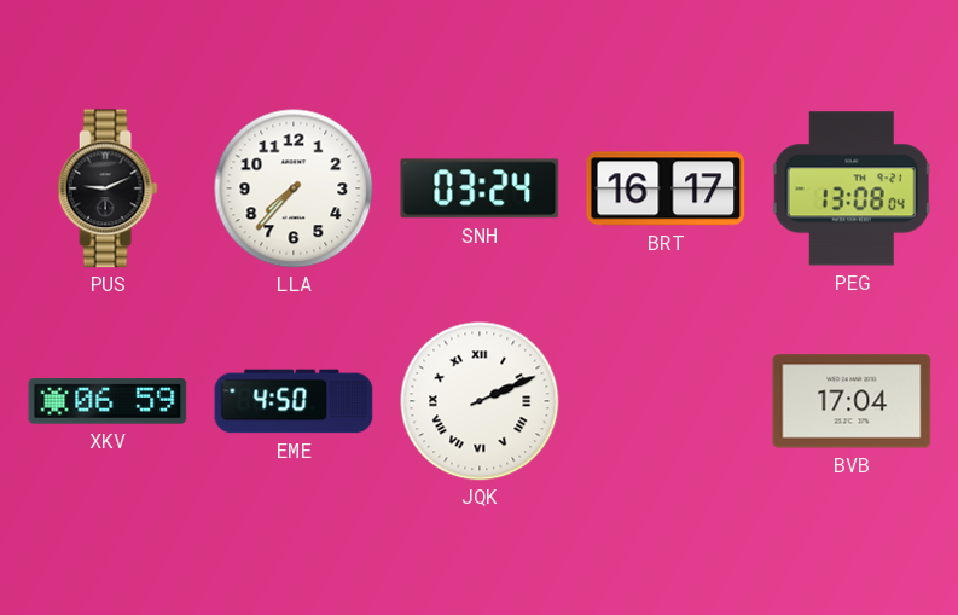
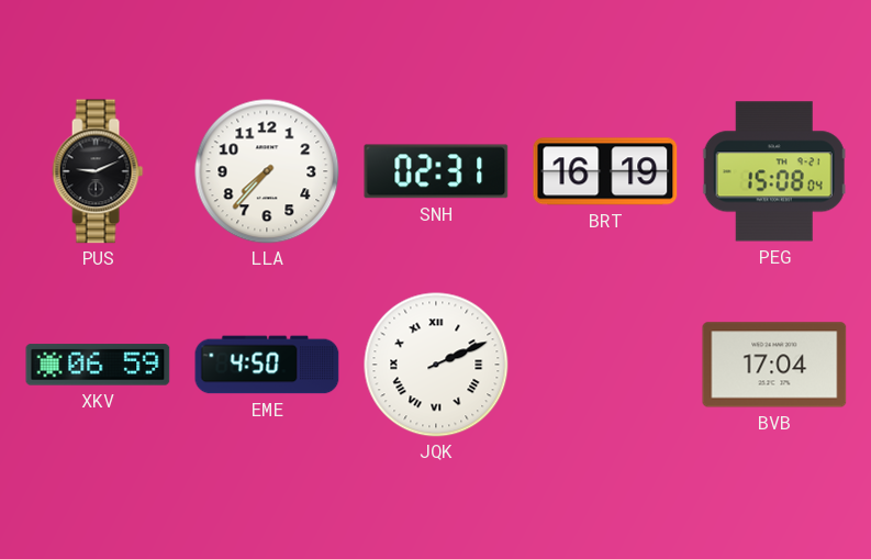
SNH: 03:24 -> 02:31 (436, 171)
BRT: 16:17 -> 16:19 (605, 171)
PEG: 13:08 -> 15:08 (774, 171)
